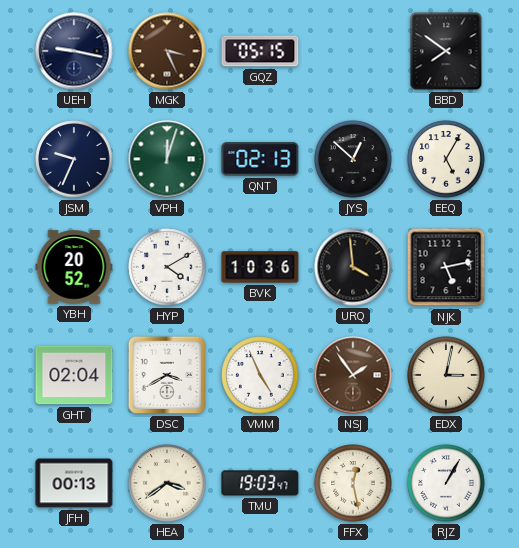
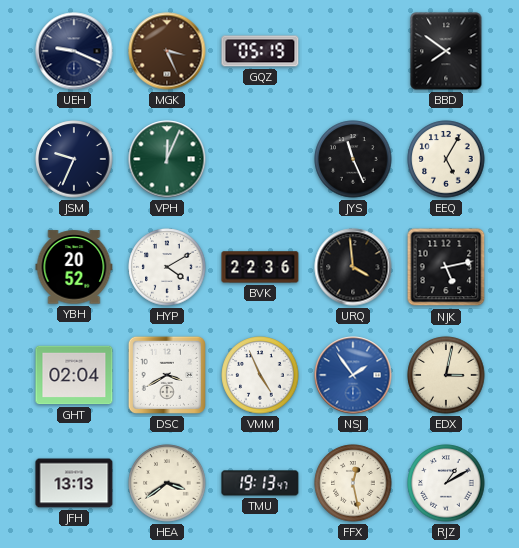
UEH: 9:17 -> 9:19 (74, 51)
GQZ: 05:15 -> 05:19 (260, 51)
VPH: 12:03 -> 12:04 (167, 159)
QNT: 02:13 -> none (260, 159)
JYS: 12:52 -> 11:26 (353, 159)
BVK: 10:36 -> 22:36 (260, 267)
NSJ dial: brown -> blue (353, 375)
JFH: 00:13 -> 13:13 (74, 483)
TMU: 19:03 -> 19:13 (260, 483)
RJZ: 1:05 -> 1:10 (446, 483)
